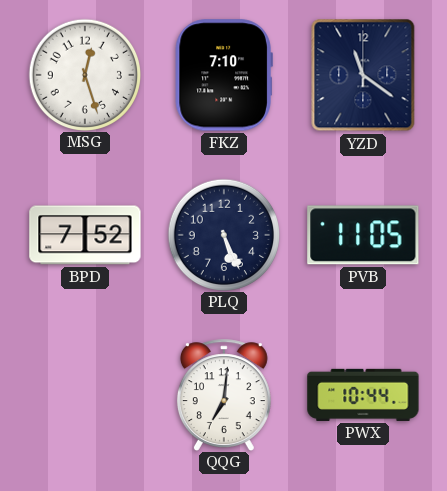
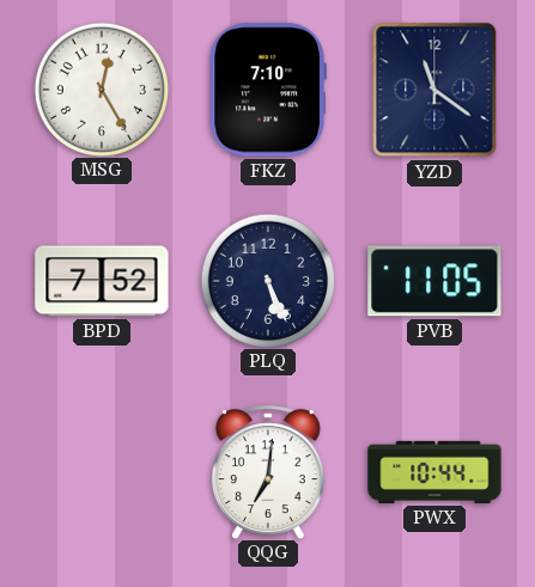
MSG: 12:27 -> 12:25 (101, 88)
